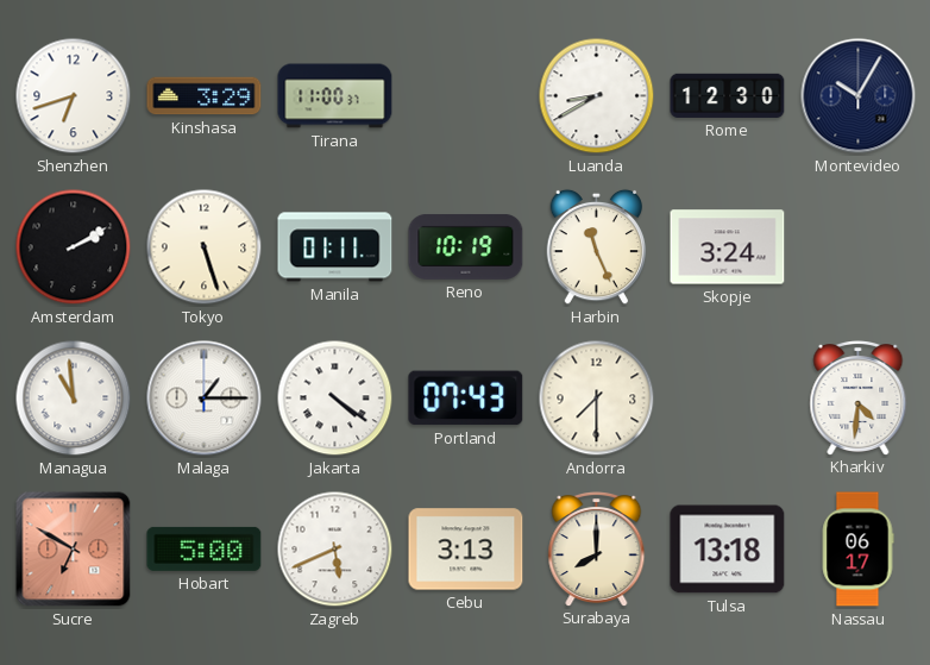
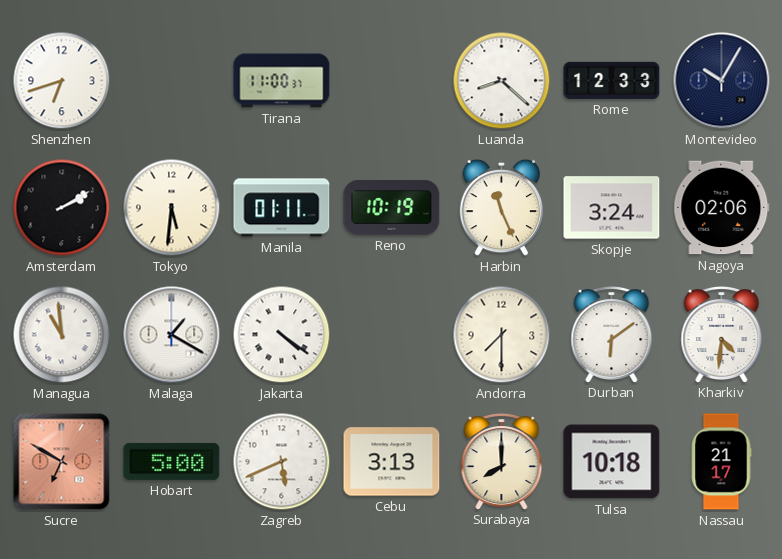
Kinshasa: 3:29 -> none (205, 96)
Luanda: 8:40 -> 8:22 (502, 81)
Rome: 12:30 -> 12:33 (612, 80)
Tokyo: 5:27 -> 5:31 (172, 208)
Nagoya: none -> 02:06 (722, 208)
Malaga: 1:15 -> 1:20 (172, 335)
Portland: 07:43 -> none (466, 399)
Durban: none -> 6:09 (612, 335)
Tulsa: 13:18 -> 10:18 (612, 462)
Nassau: 06:17 -> 21:17 (721, 462)
